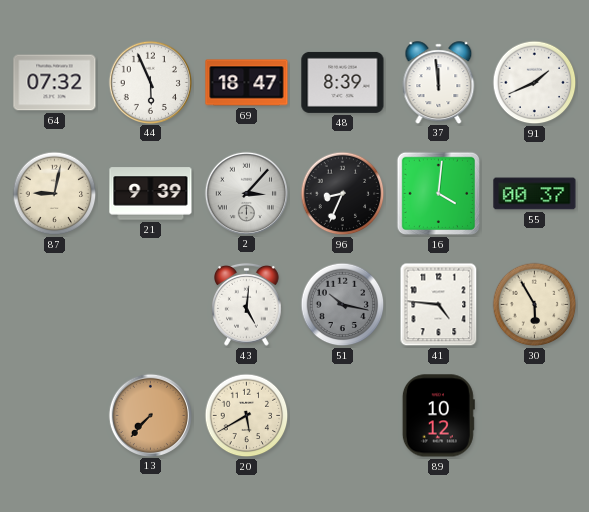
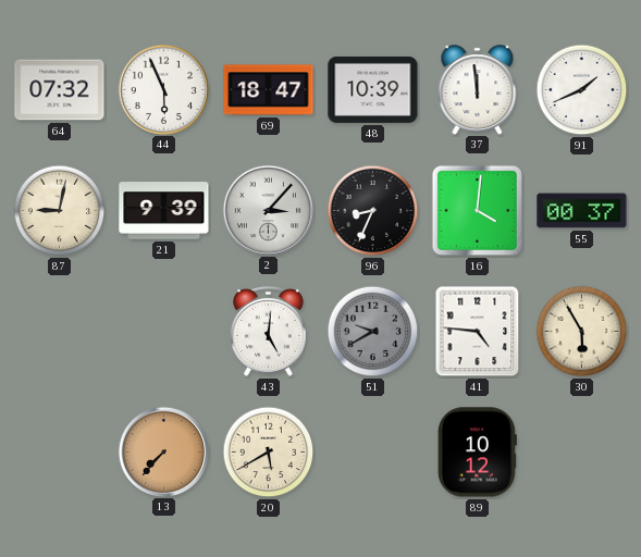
48: 8:39 -> 10:39 (373, 89)
51: 10:17 -> 9:40 (373, 332)
